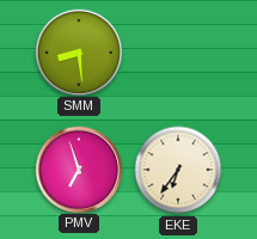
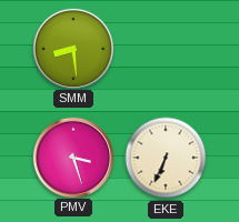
PMV: 6:57 -> 3:27 (72, 157)
EKE: 6:36 -> 6:34 (166, 158)
